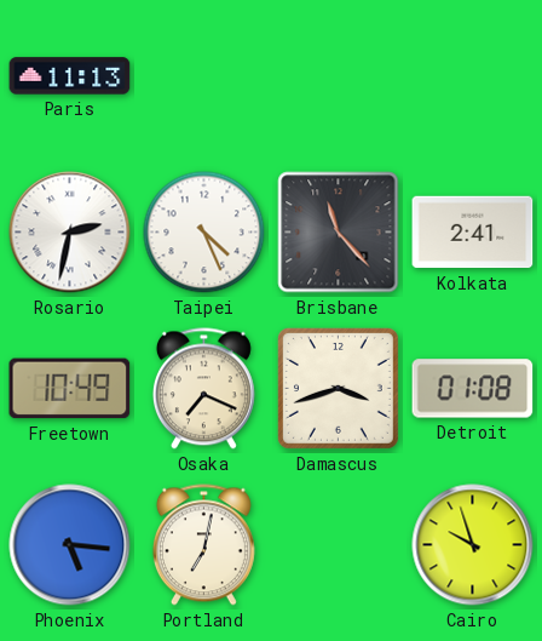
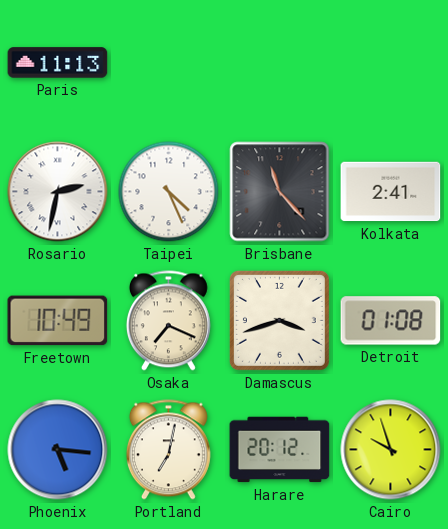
Harare: none -> 20:12 (280, 450)
